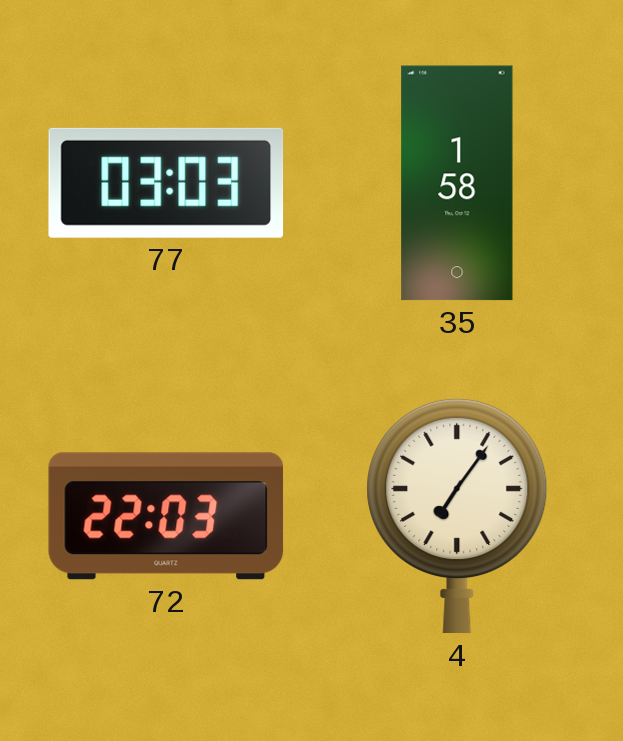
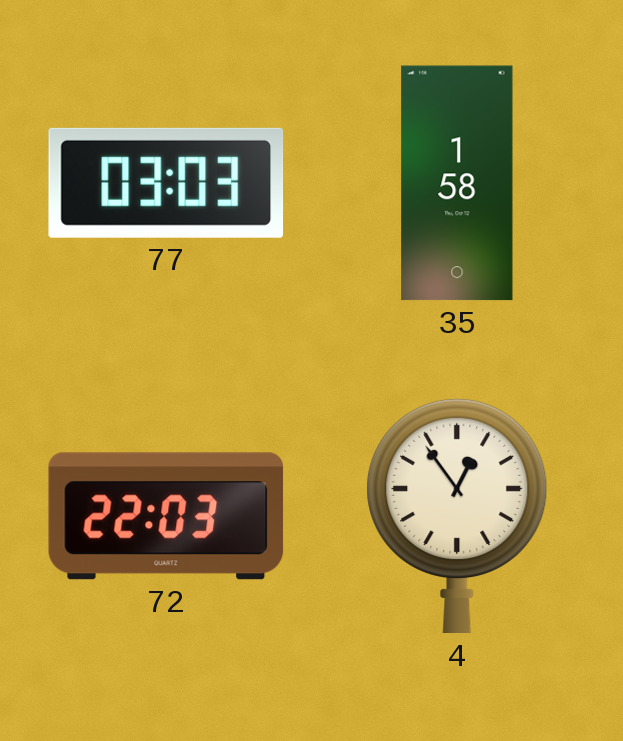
4: 7:06 -> 12:54 (457, 516)
